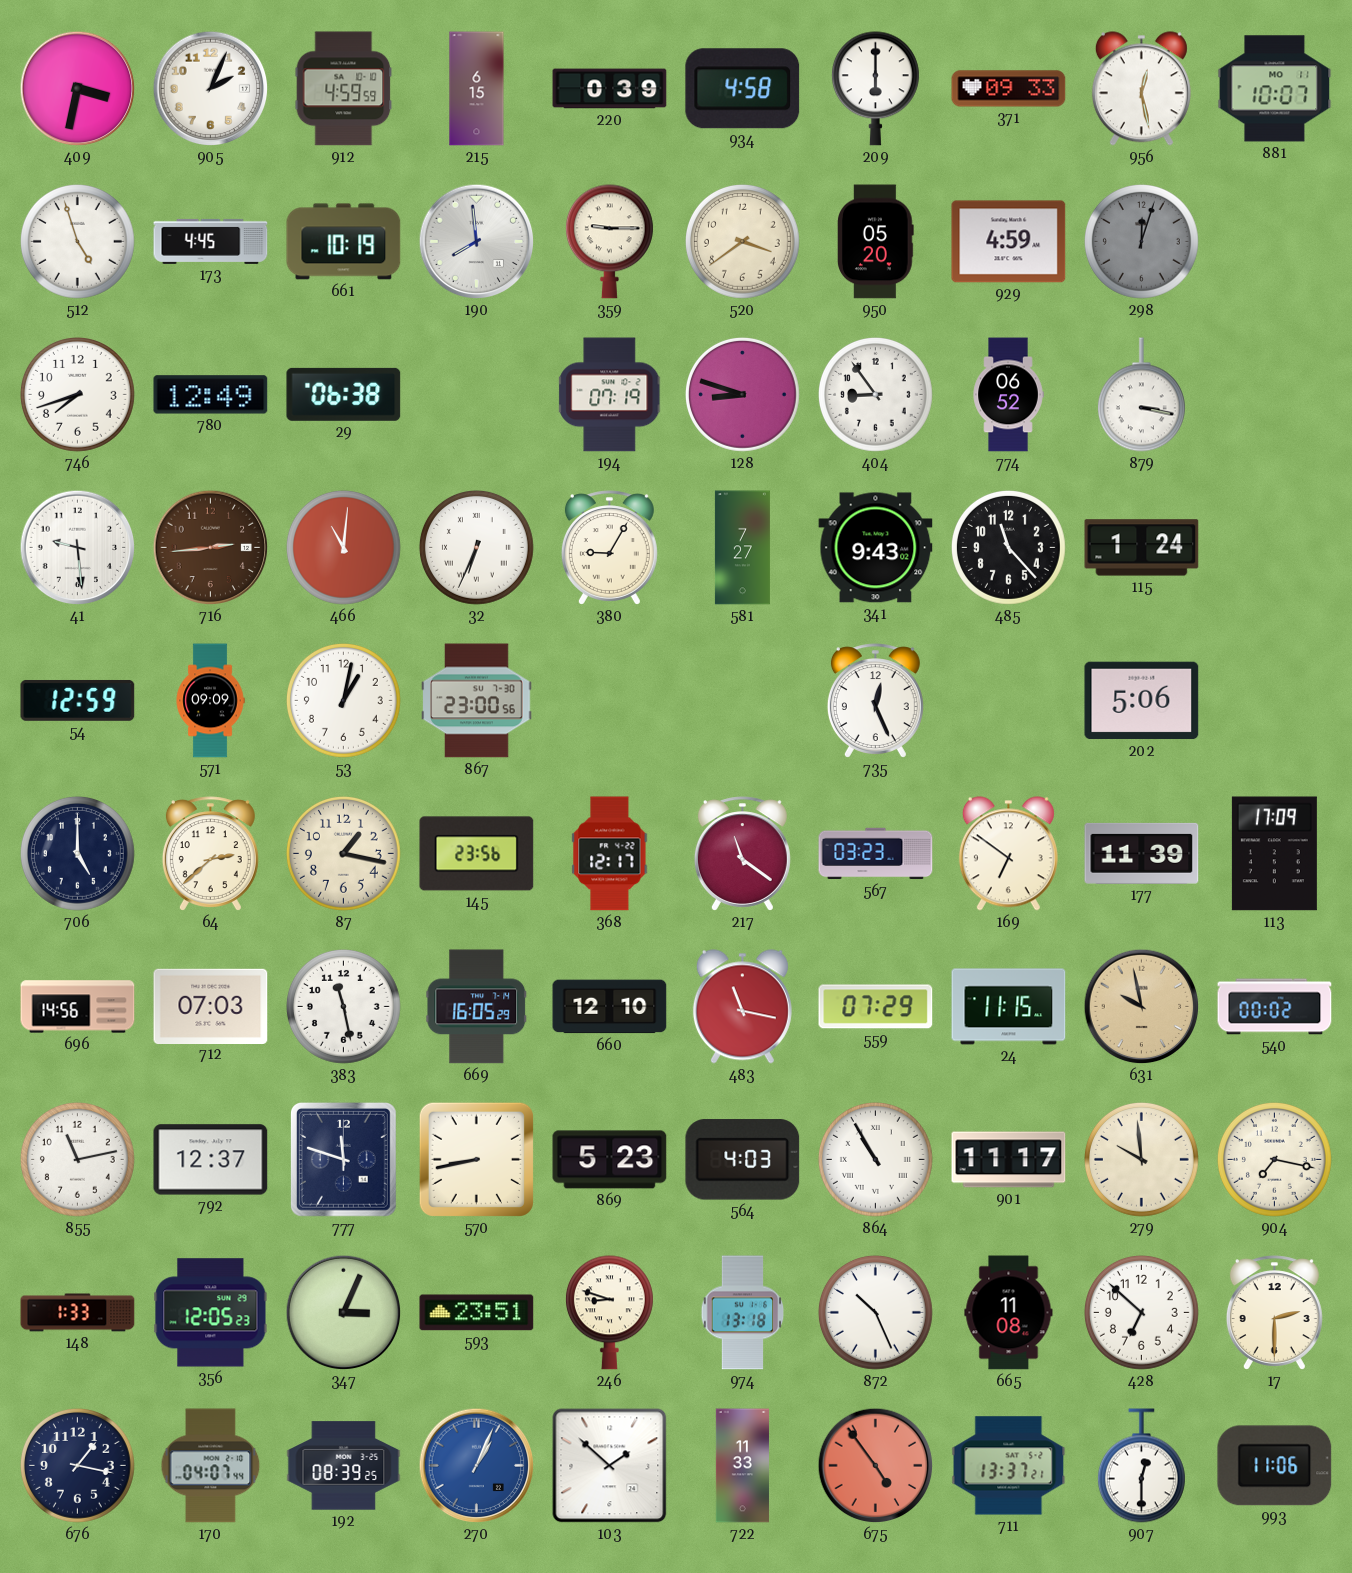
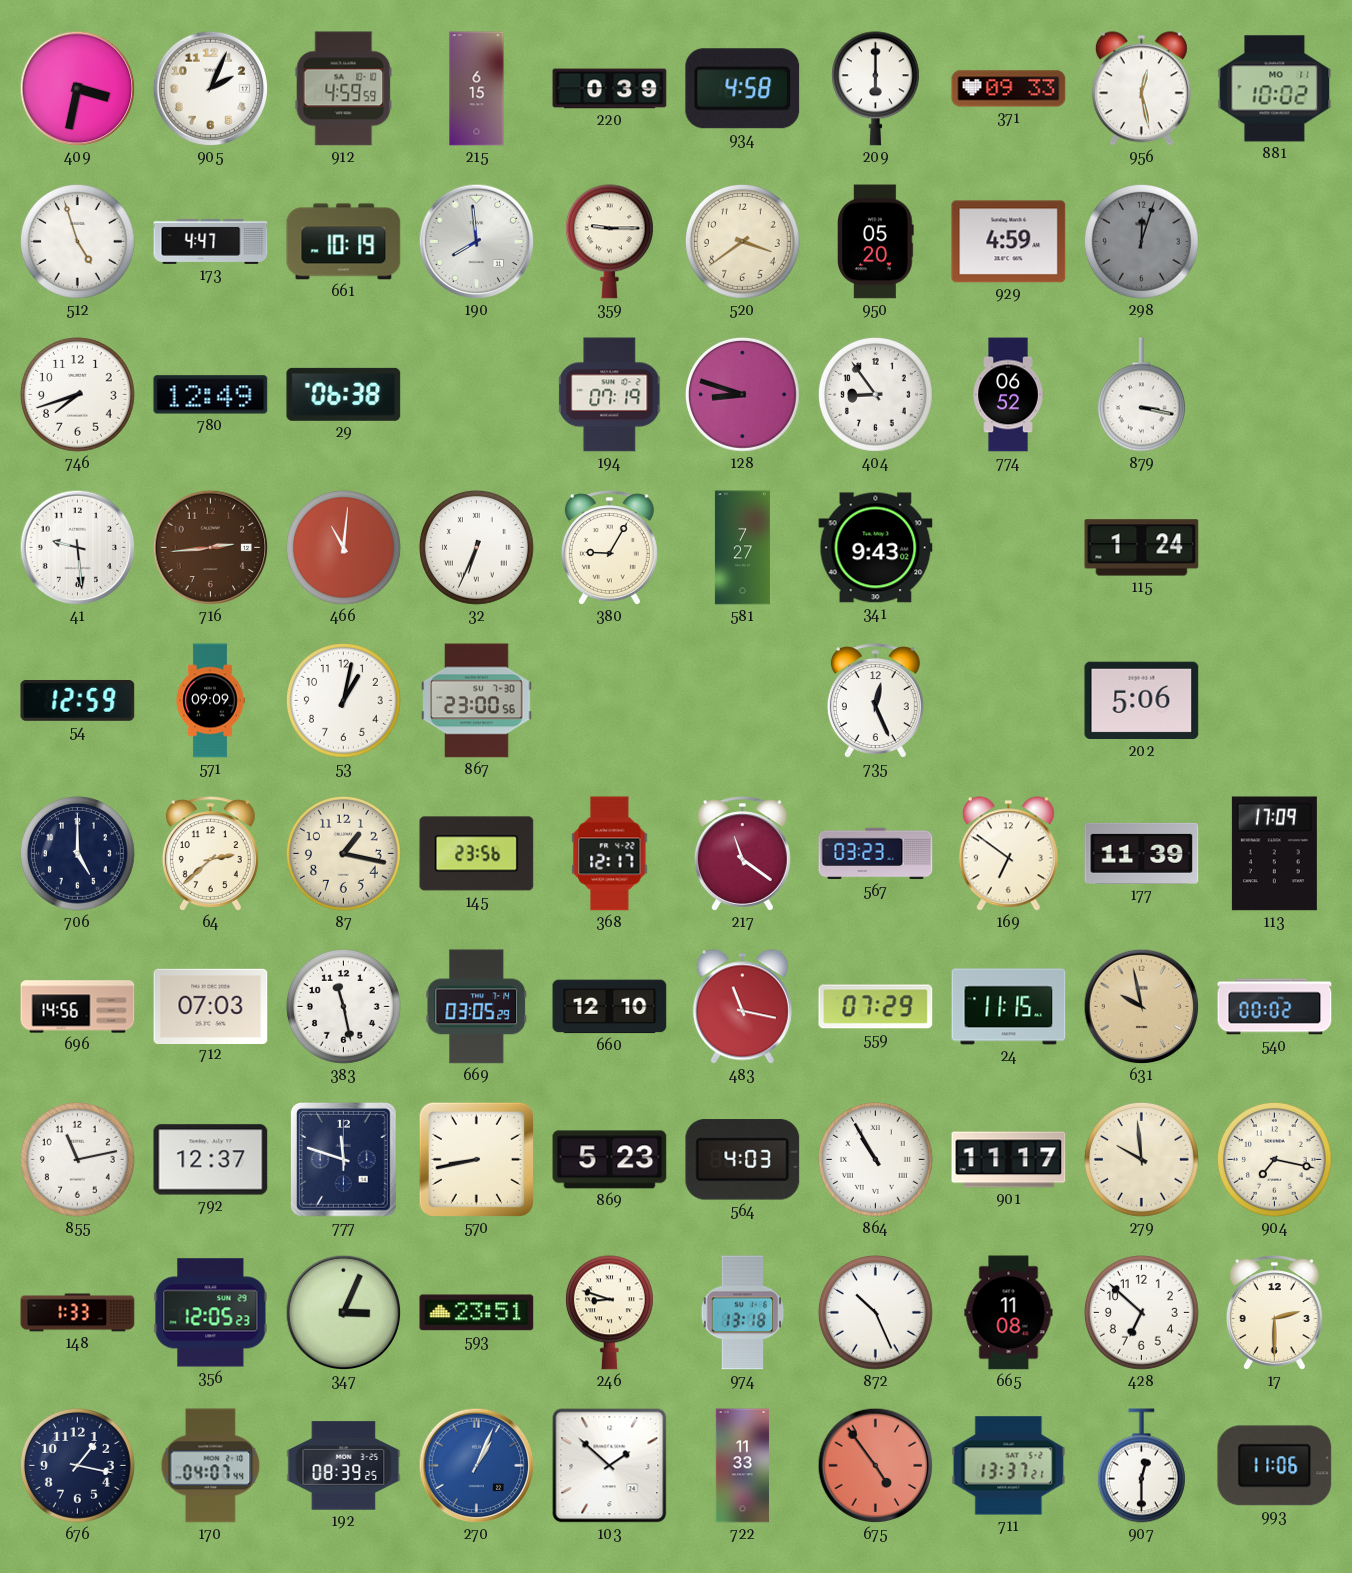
881: 10:07 -> 10:02 (1275, 89)
173: 4:45 -> 4:47 (211, 241)
485: 11:23 -> none (1008, 547)
669: 16:05 -> 03:05 (477, 1007)
